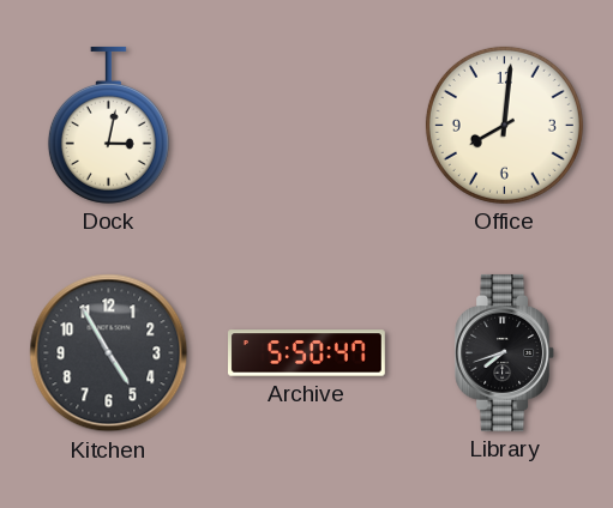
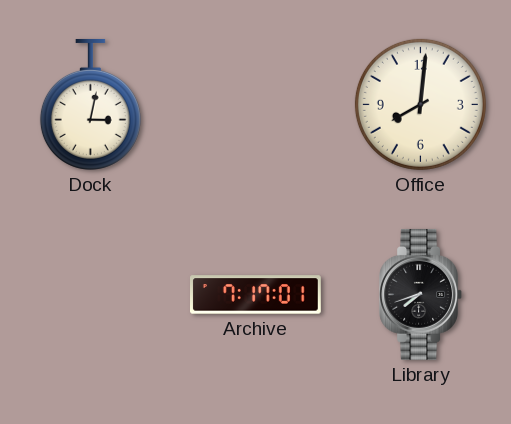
Kitchen: 4:55 -> none (109, 353)
Archive: 5:50 -> 7:17 (256, 295)
